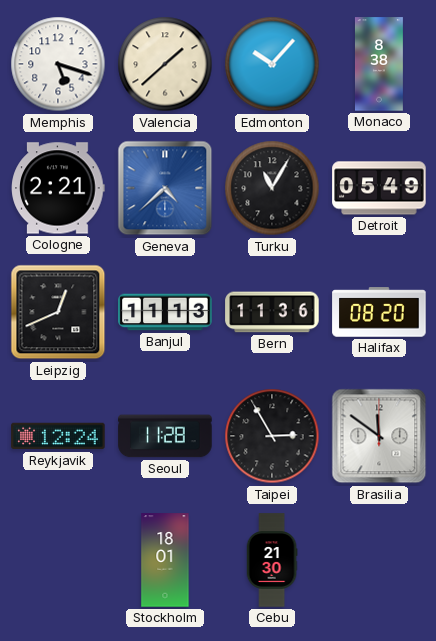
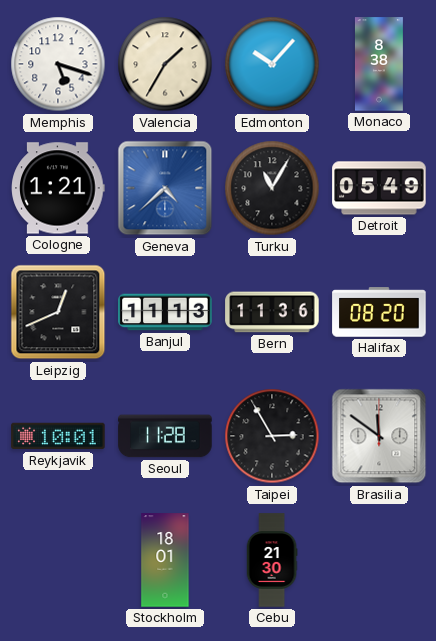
Valencia: 1:38 -> 1:35 (165, 64)
Cologne: 2:21 -> 1:21 (58, 188)
Reykjavik: 12:24 -> 10:01 (58, 436)
